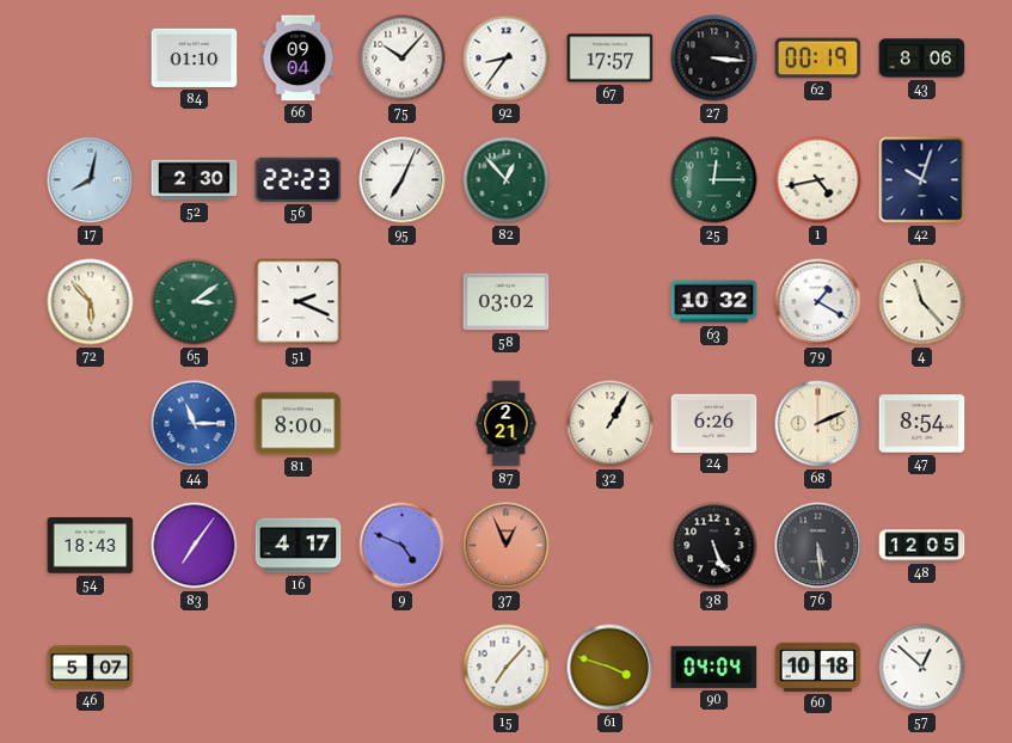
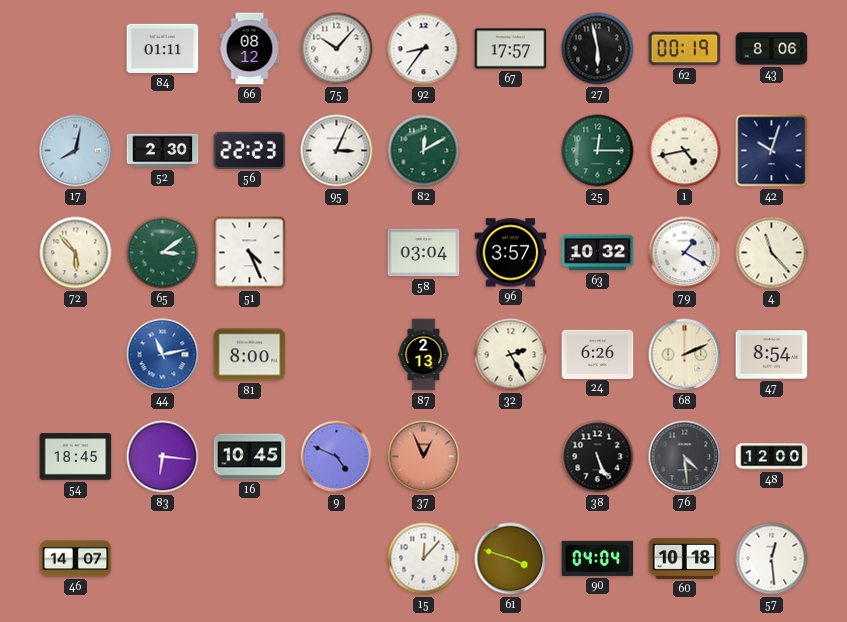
84: 01:10 -> 01:11 (163, 48)
66: 09:04 -> 08:12 (250, 49)
27: 3:16 -> 5:58 (598, 49)
95: 7:04 -> 3:04 (337, 151)
82: 12:53 -> 12:10 (424, 151)
51: 2:19 -> 4:26 (250, 253)
58: 03:02 -> 03:04 (424, 253)
96: none -> 3:57 (511, 253)
44: 11:15 -> 11:13 (163, 355)
87: 2:21 -> 2:13 (424, 355)
32: 1:05 -> 2:25 (511, 355)
54: 18:43 -> 18:45 (76, 457)
83: 7:06 -> 6:16 (163, 457)
16: 4:17 -> 10:45 (250, 457)
76: 5:29 -> 4:29 (685, 457)
48: 12:05 -> 12:00 (772, 457)
46: 5:07 -> 14:07 (76, 559)
15: 7:07 -> 12:07 (424, 559)
57: 12:52 -> 12:29 (772, 559)
